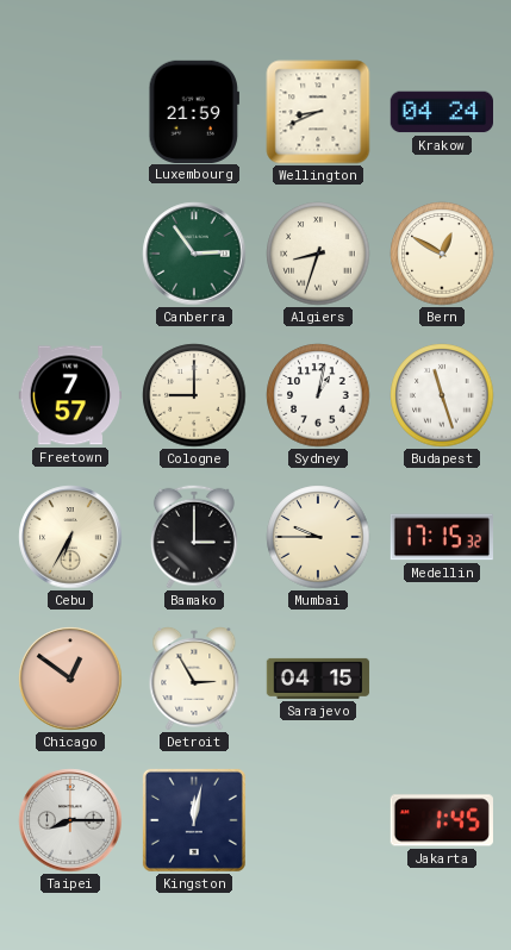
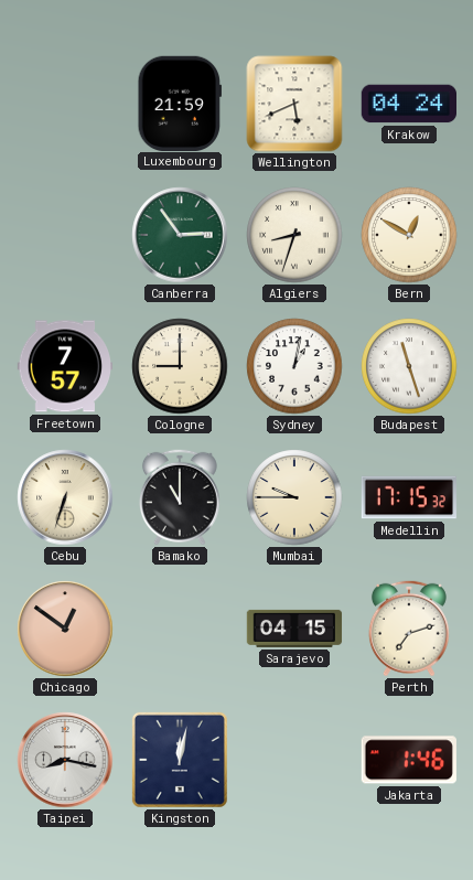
Wellington: 8:41 -> 5:41 (294, 104)
Cebu: 6:35 -> 6:33 (65, 497)
Bamako: 3:00 -> 11:00 (180, 497)
Detroit: 2:55 -> none (194, 680)
Perth: none -> 7:12 (409, 629)
Taipei: 8:15 -> 8:17 (65, 760)
Jakarta: 1:45 -> 1:46 (409, 760)
